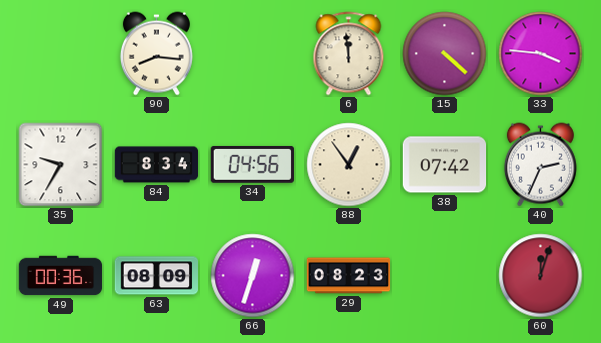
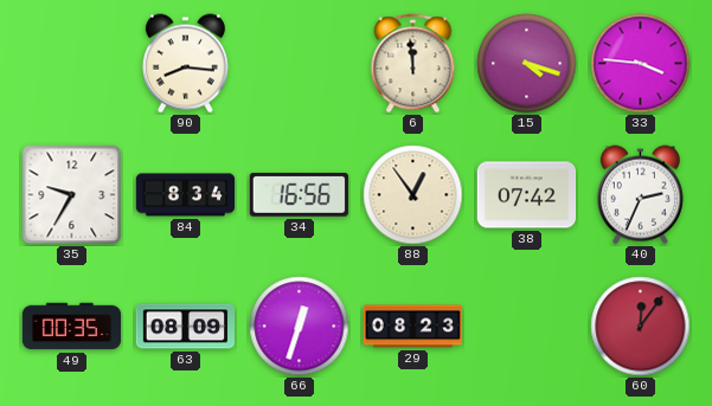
15: 4:22 -> 4:18 (527, 64)
34: 04:56 -> 16:56 (299, 195)
49: 00:36 -> 00:35 (72, 327)
60: 12:03 -> 12:06 (641, 327)
